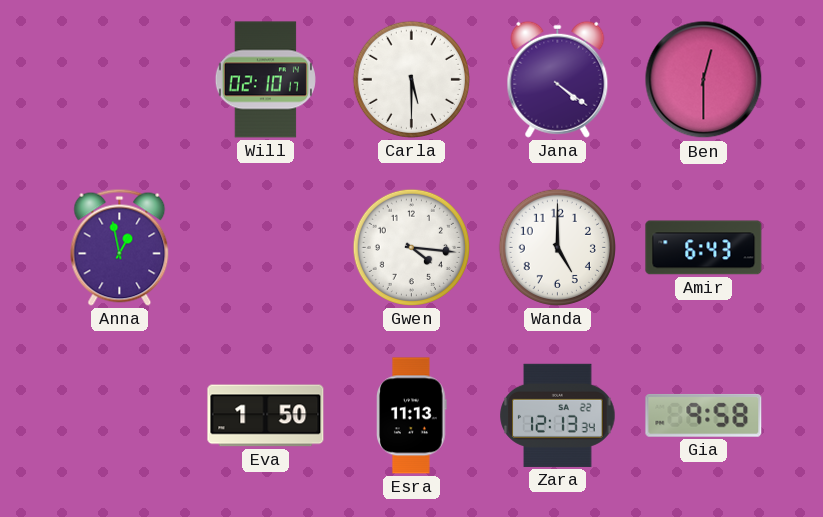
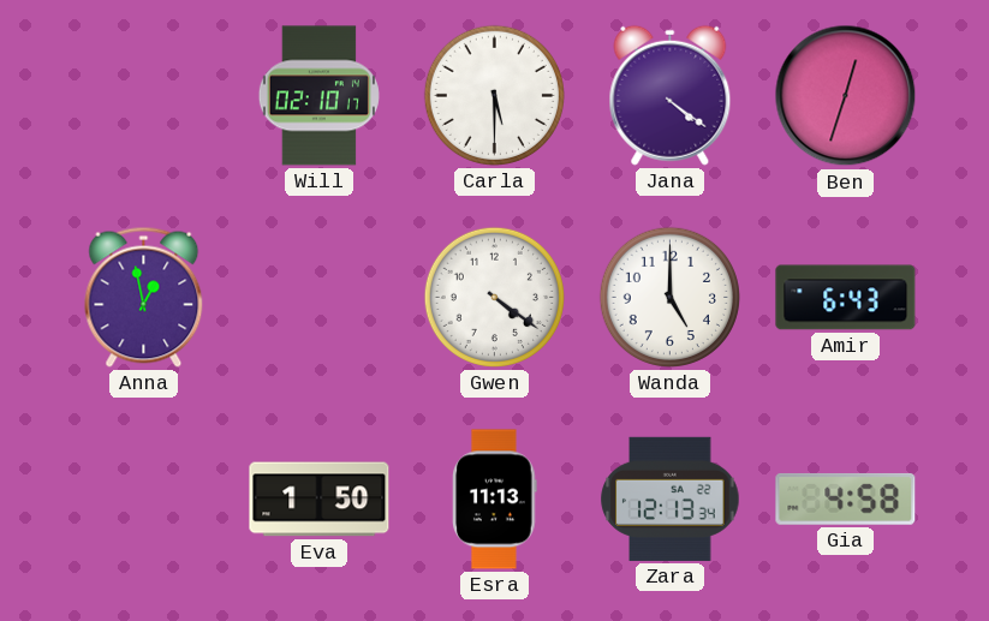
Ben: 12:30 -> 12:33 (846, 96)
Gwen: 4:16 -> 4:21 (494, 297)
Gia: 9:58 -> 4:58 (846, 498)
